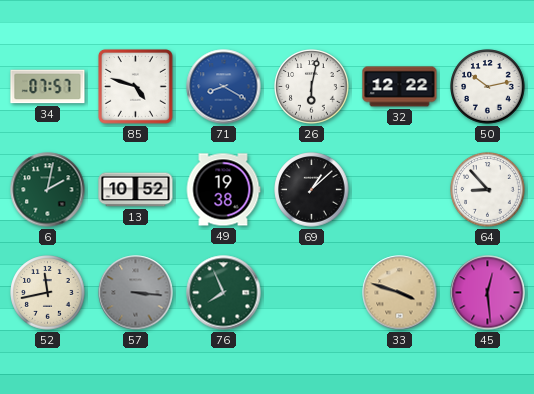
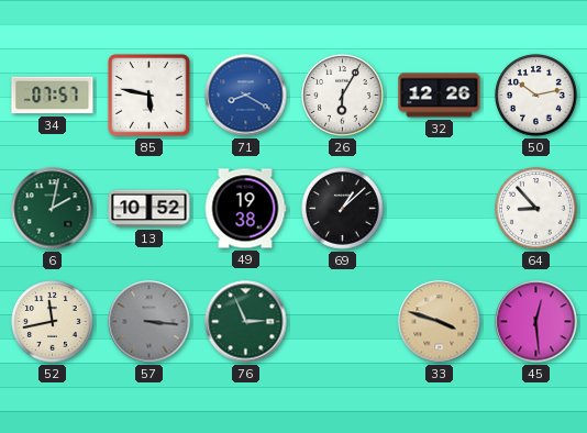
85: 4:48 -> 5:47 (148, 95)
26: 6:02 -> 6:05 (343, 96)
32: 12:22 -> 12:26 (440, 96)
76: 7:56 -> 2:56 (246, 322)
